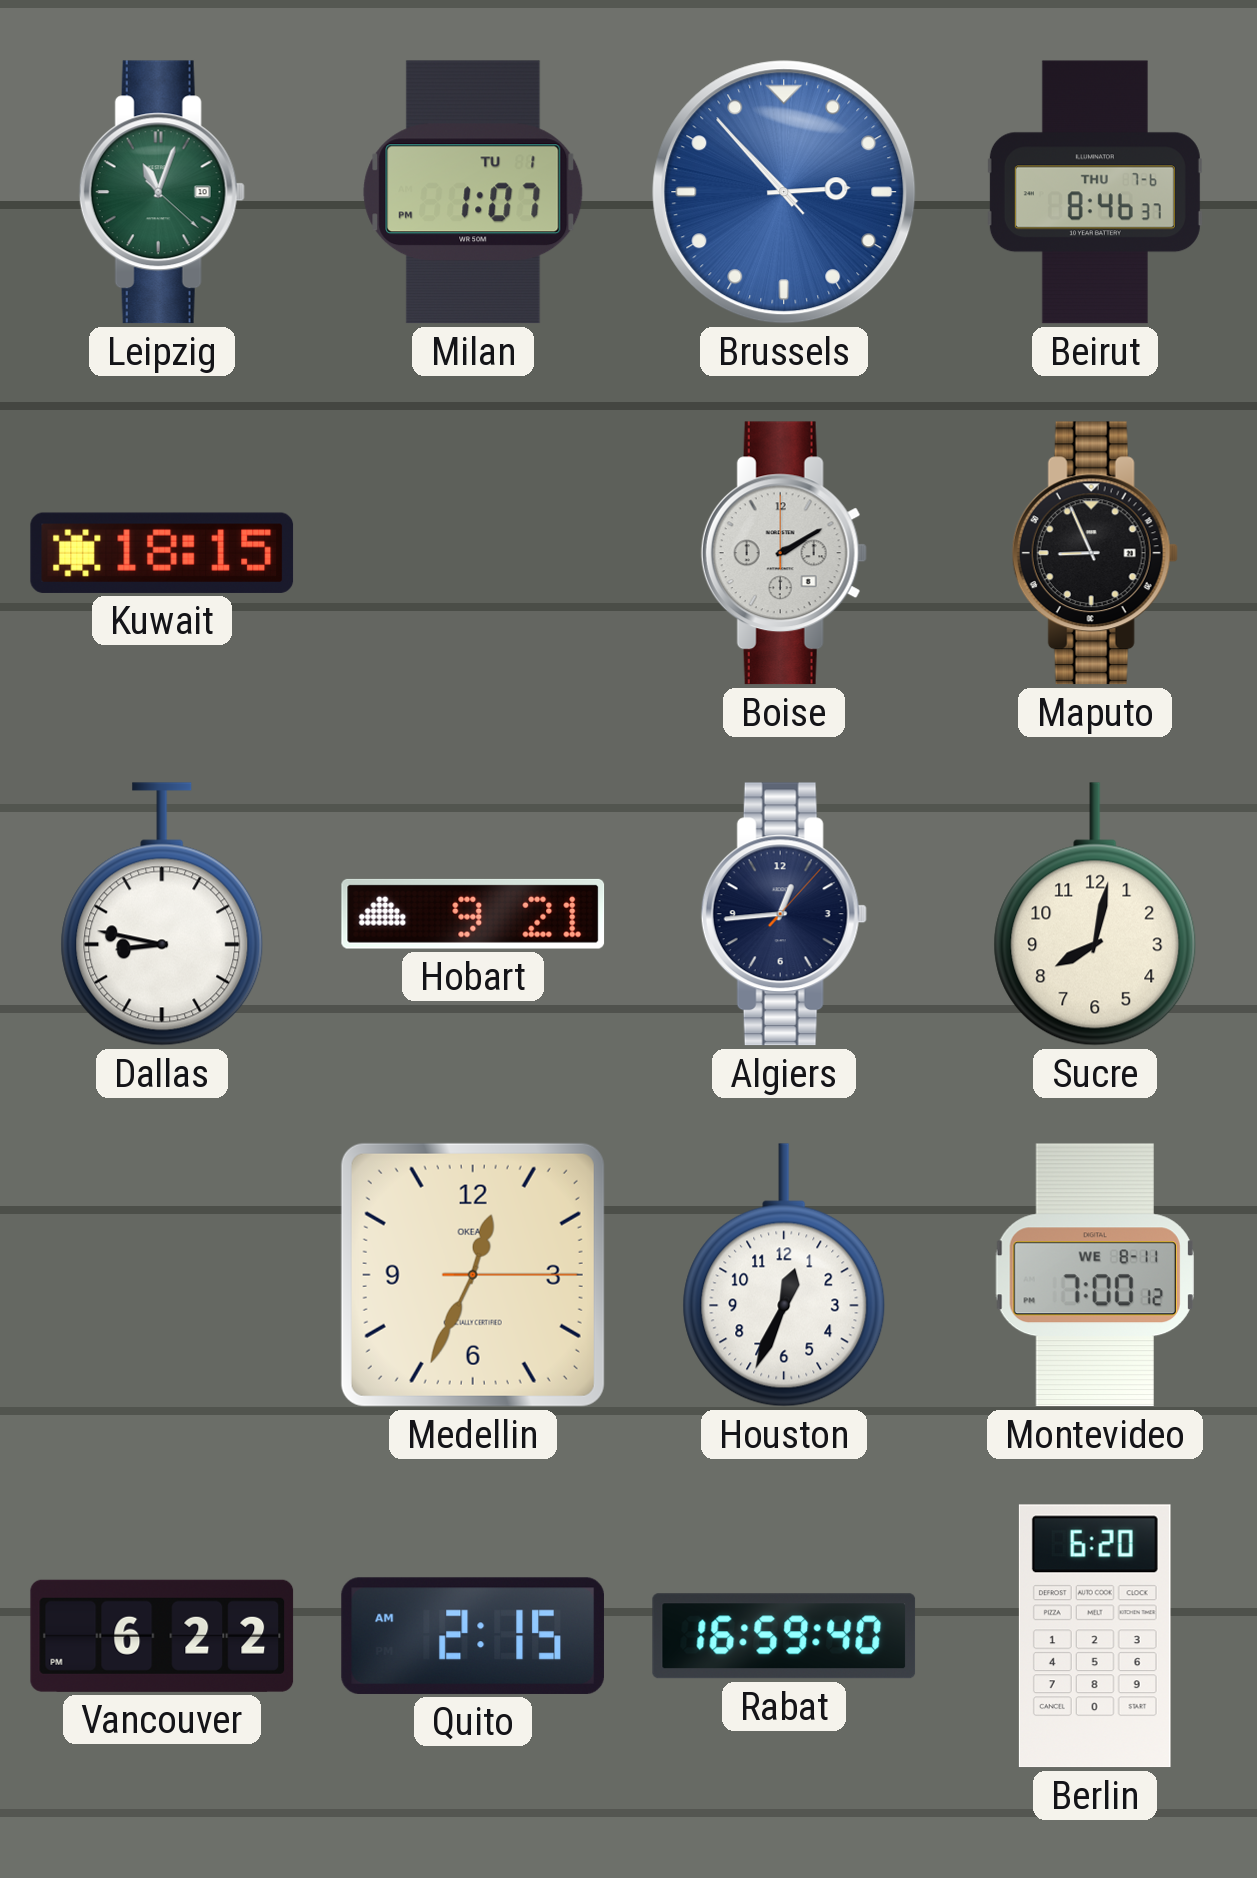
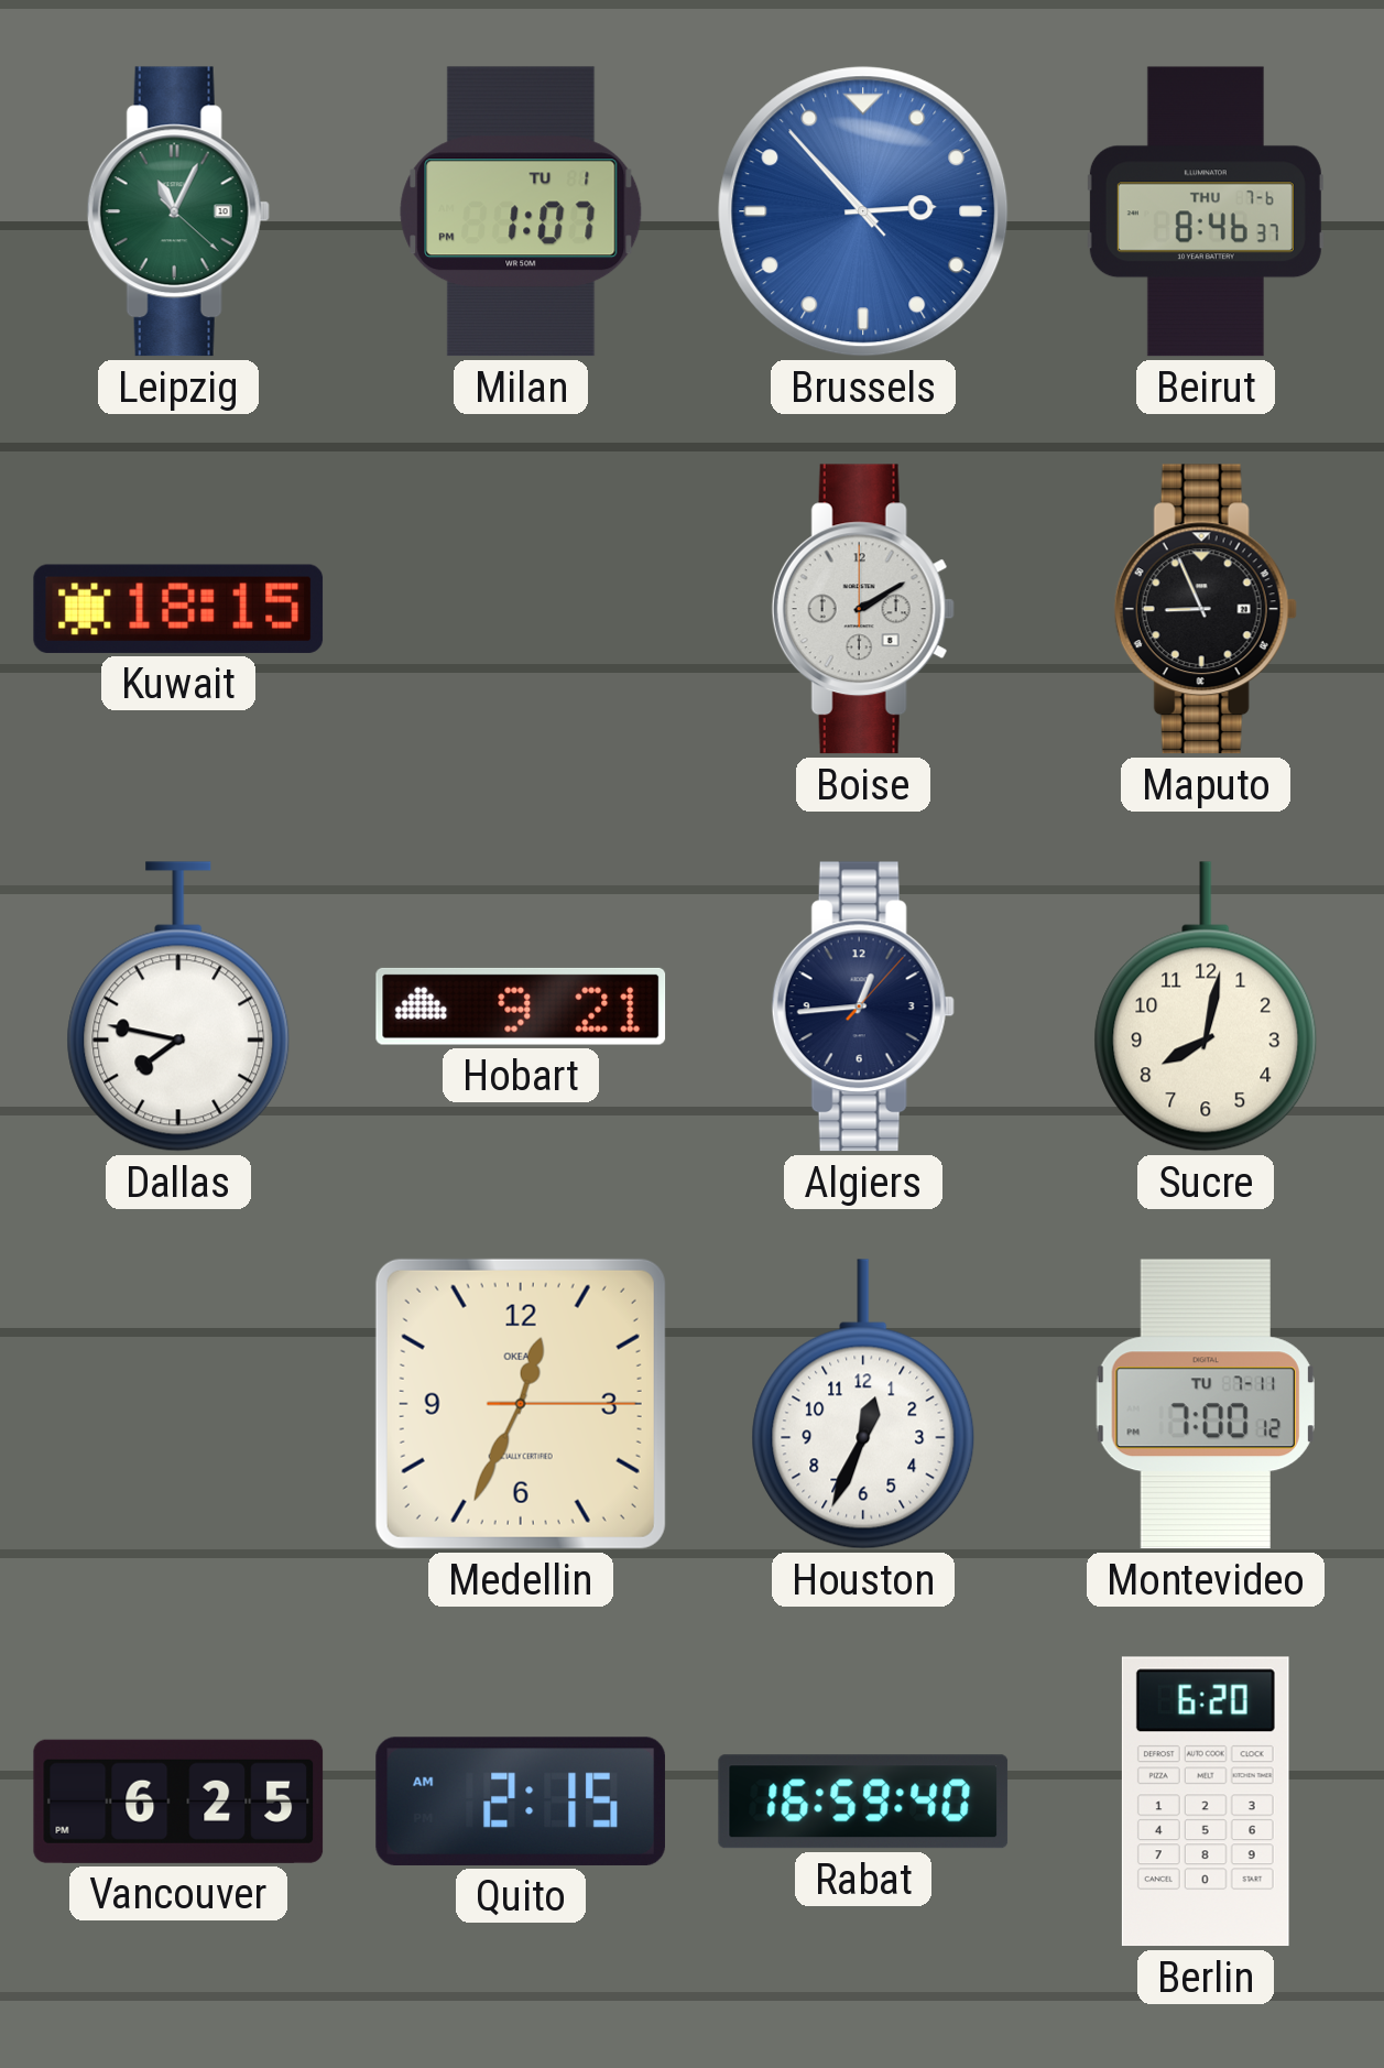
Leipzig: 11:03 -> 11:04 (178, 211)
Dallas: 8:47 -> 7:47 (178, 1006)
Montevideo date: WE 8-11 -> TU 7-11 (1206, 1404)
Vancouver: 6:22 -> 6:25 (178, 1802)
